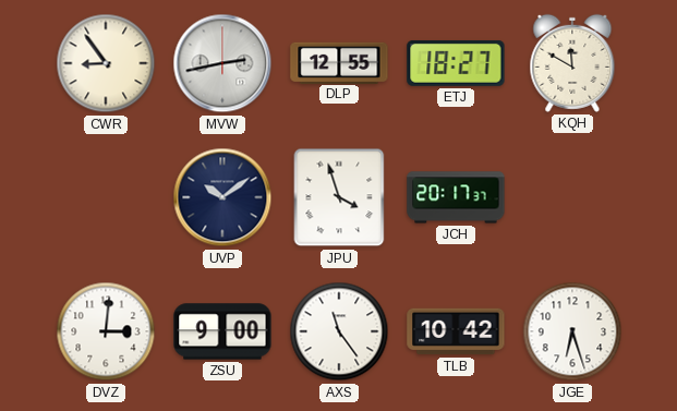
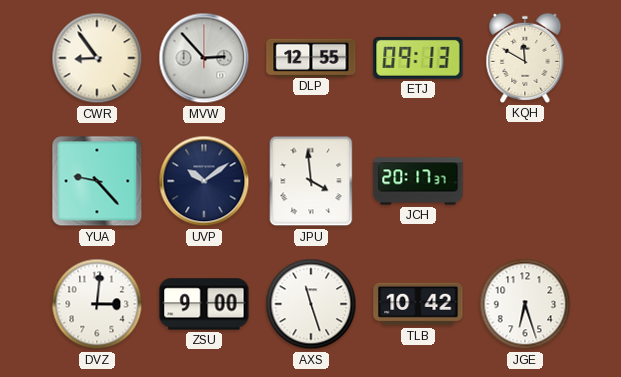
MVW: 2:43 -> 2:53 (204, 58)
ETJ: 18:27 -> 09:13 (418, 58)
YUA: none -> 9:23 (97, 181)
JPU: 3:57 -> 3:59 (311, 181)
AXS: 11:24 -> 11:27 (311, 304)
